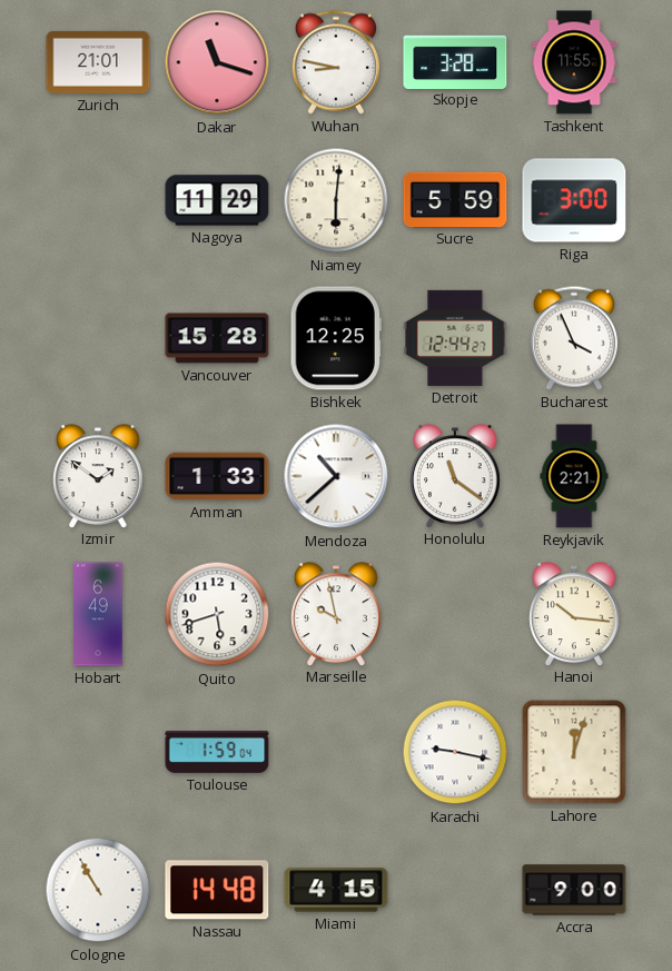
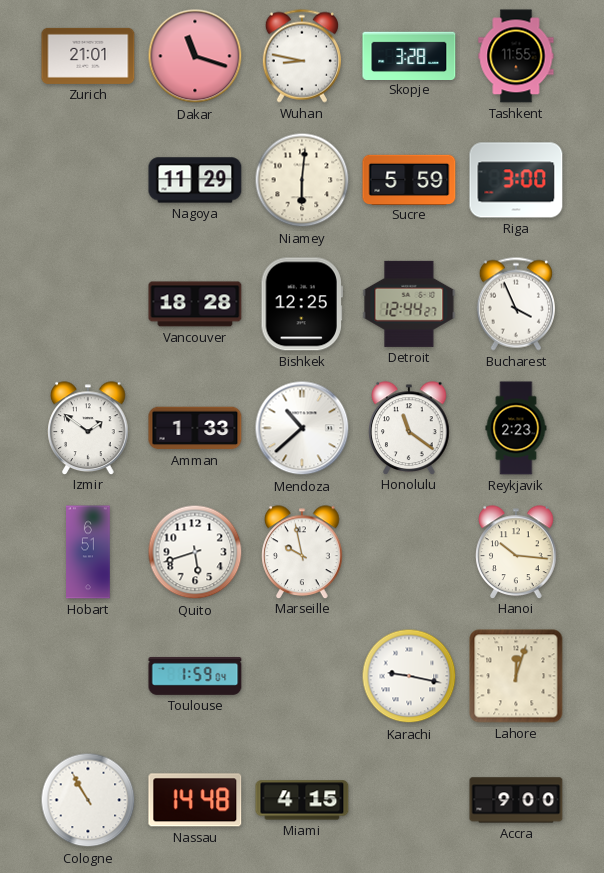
Vancouver: 15:28 -> 18:28 (195, 304)
Reykjavik: 2:21 -> 2:23 (516, 428)
Hobart: 6:49 -> 6:51 (88, 552)
